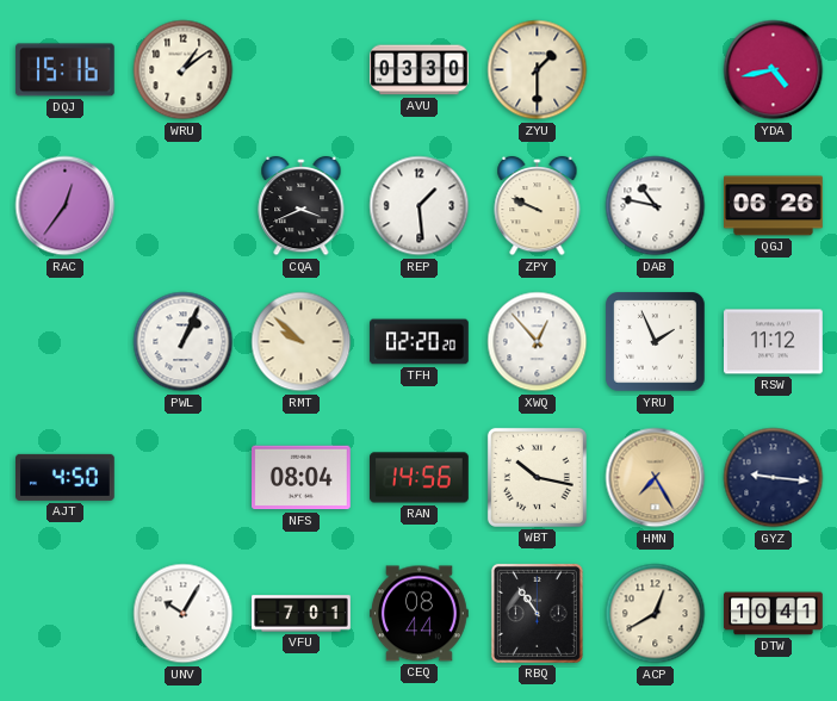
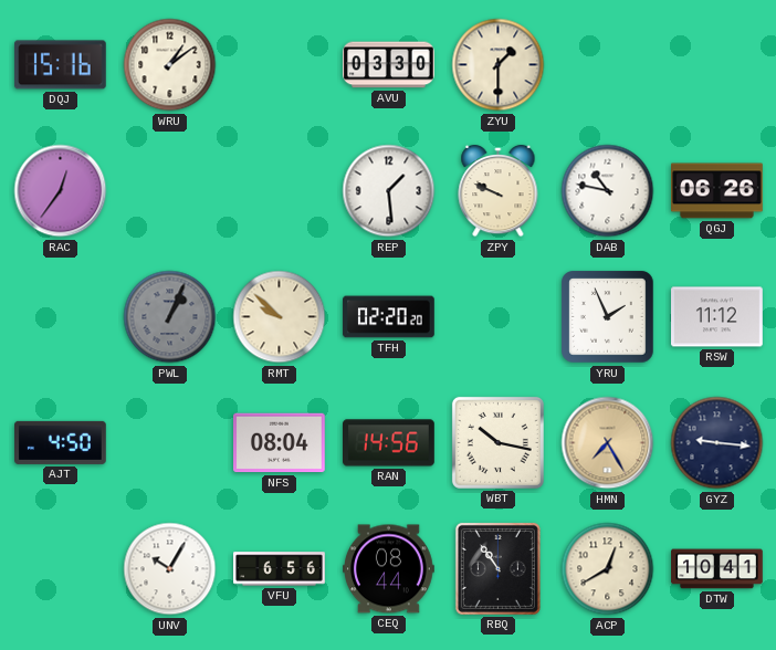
YDA: 4:43 -> none (774, 70)
CQA: 3:41 -> none (302, 206)
PWL dial: white -> grey (170, 317)
XWQ: 12:53 -> none (538, 342)
VFU: 7:01 -> 6:56 (280, 569)
